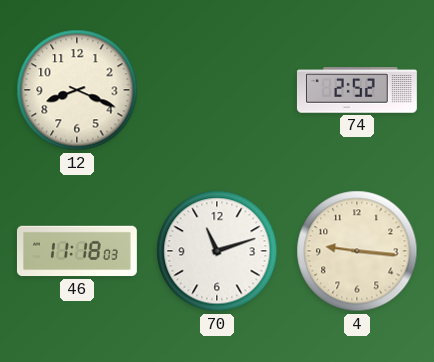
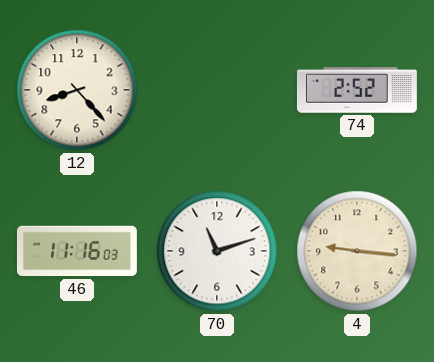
12: 8:19 -> 8:23 (77, 90)
46: 11:18 -> 11:16 (77, 251)
